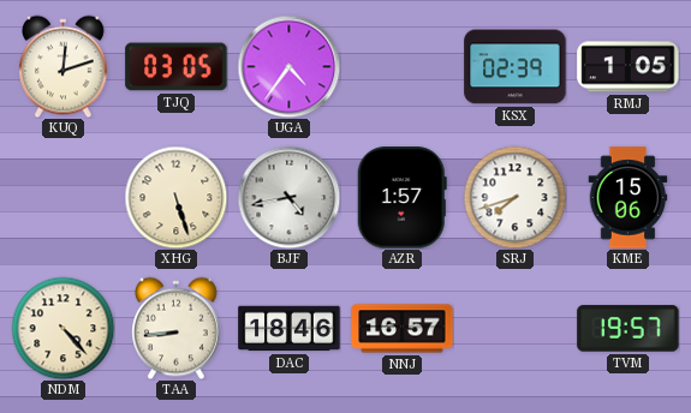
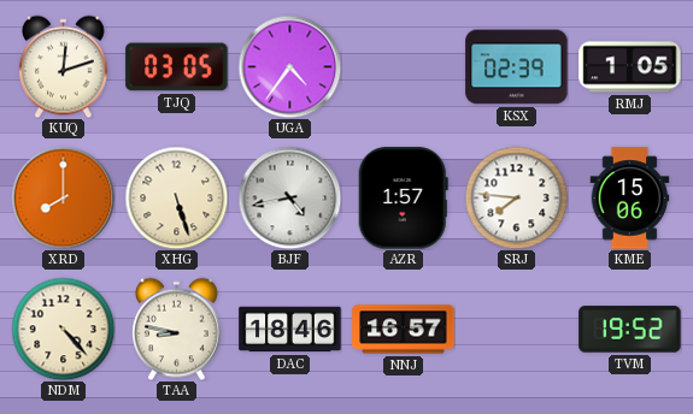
XRD: none -> 8:00 (63, 197)
SRJ: 7:42 -> 7:46 (516, 197)
TAA: 8:44 -> 8:47 (177, 329)
TVM: 19:57 -> 19:52 (630, 330)
